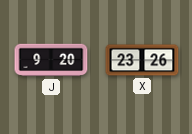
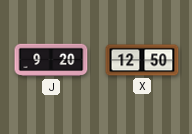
X: 23:26 -> 12:50 (142, 60)
